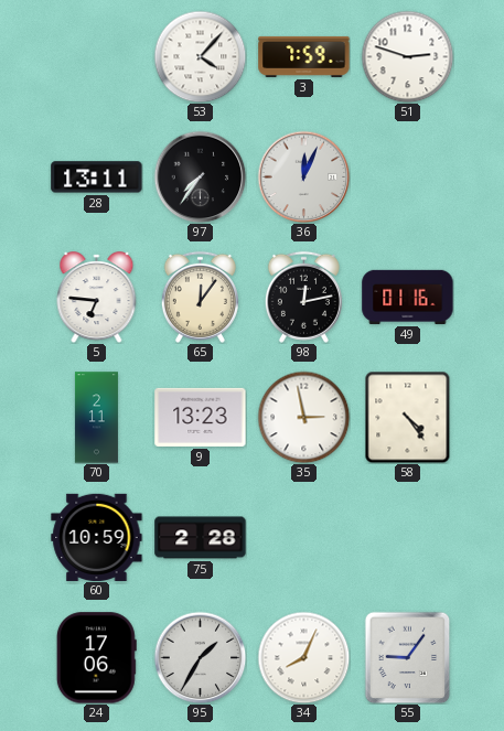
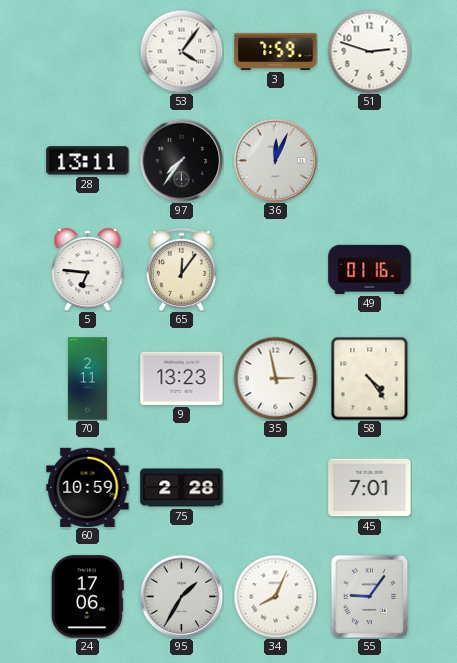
53: 4:07 -> 4:06 (181, 51)
98: 12:13 -> none (303, 297)
45: none -> 7:01 (370, 488)
